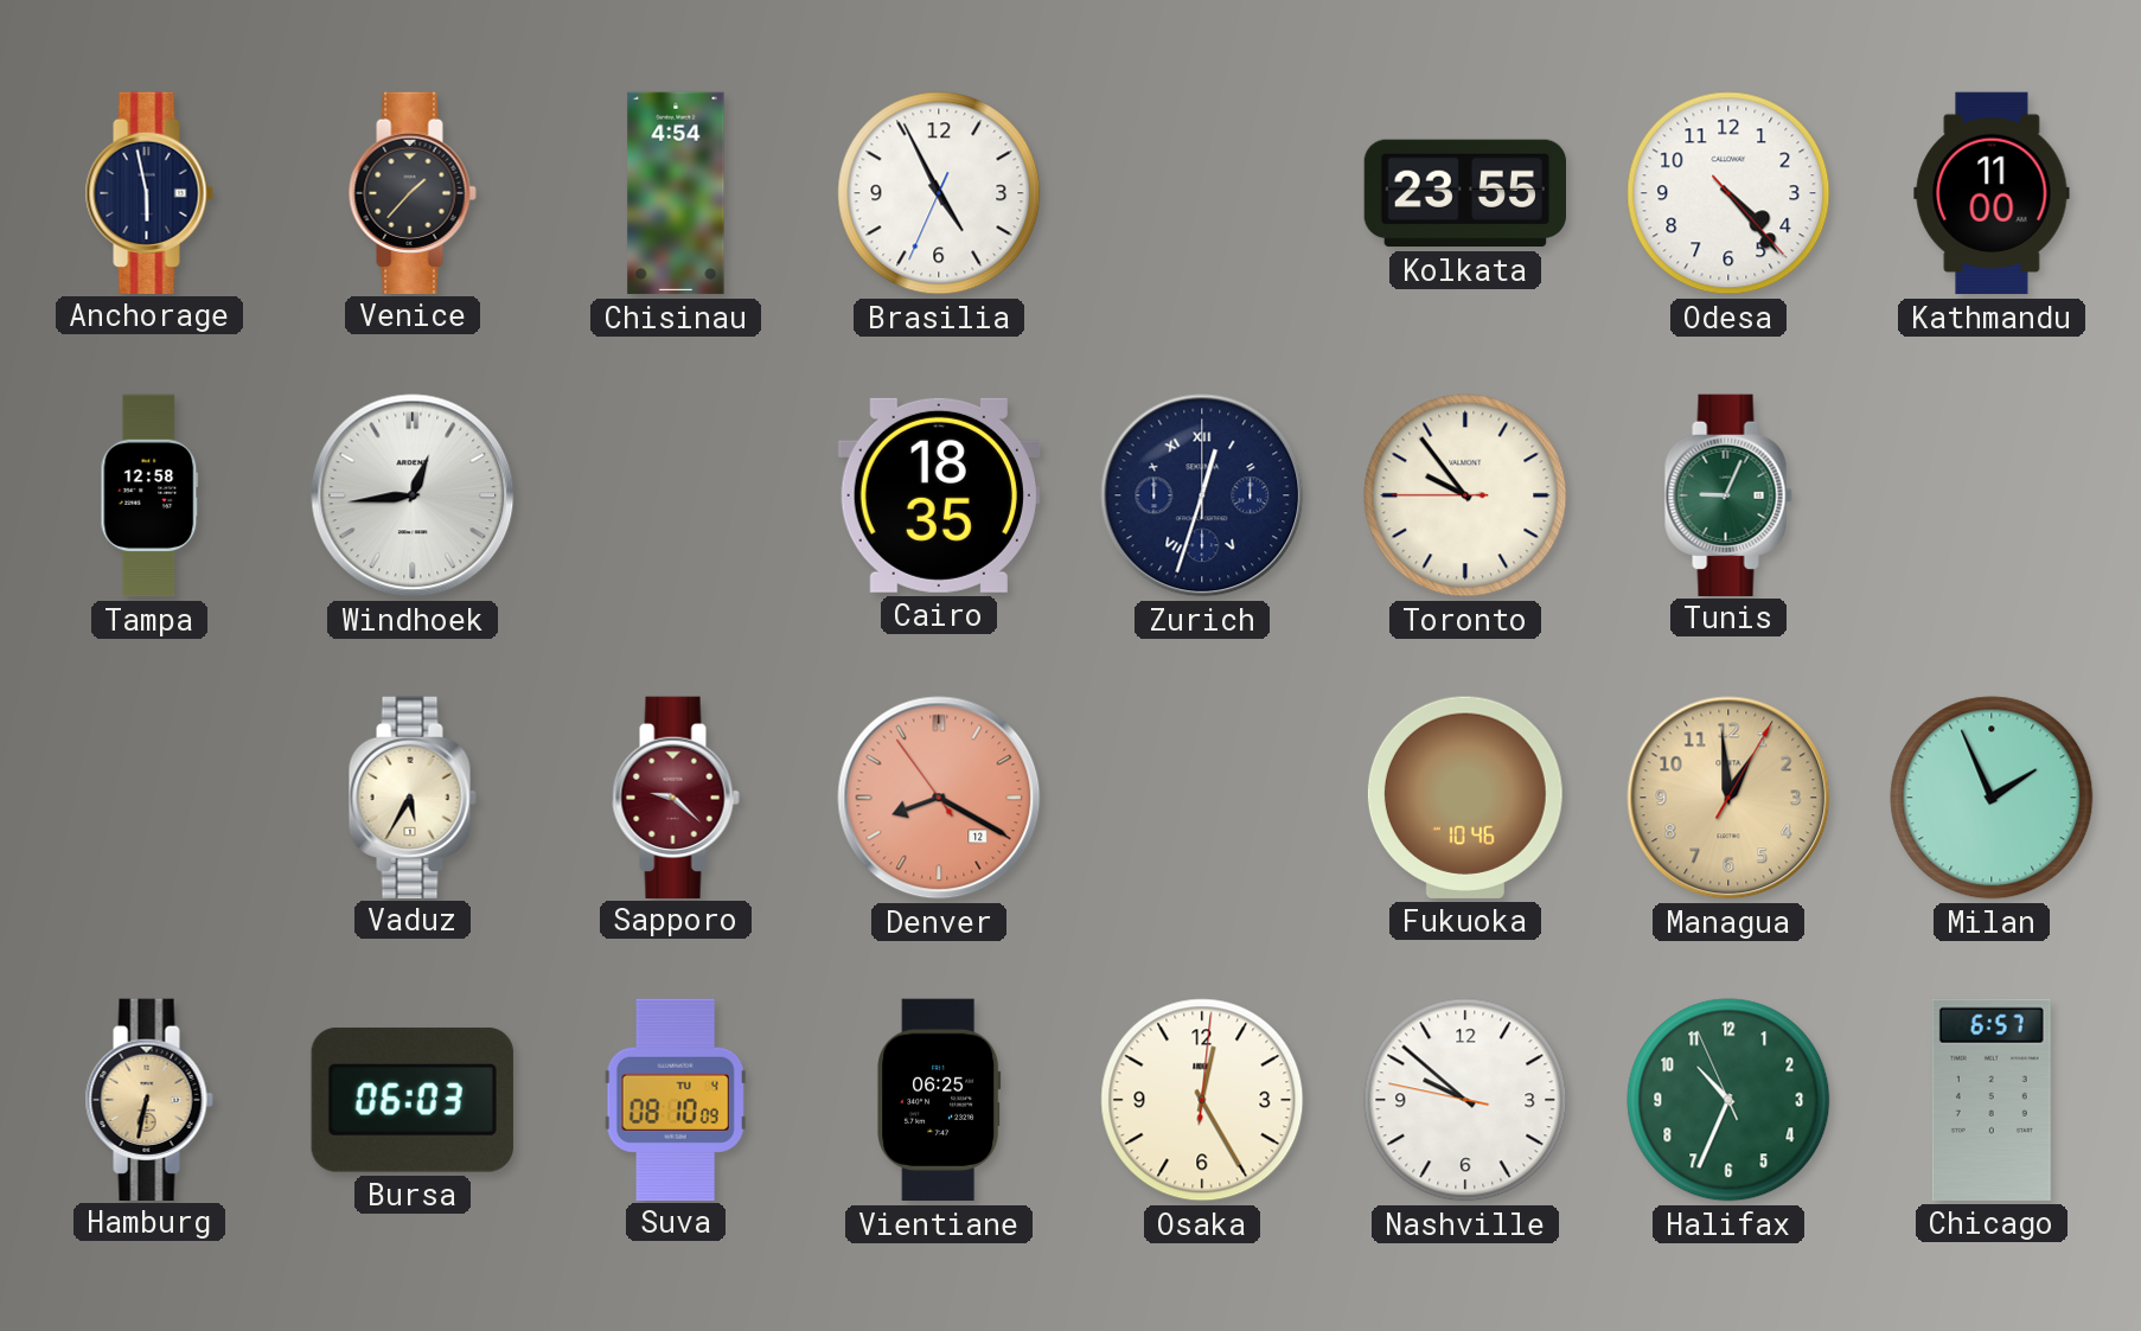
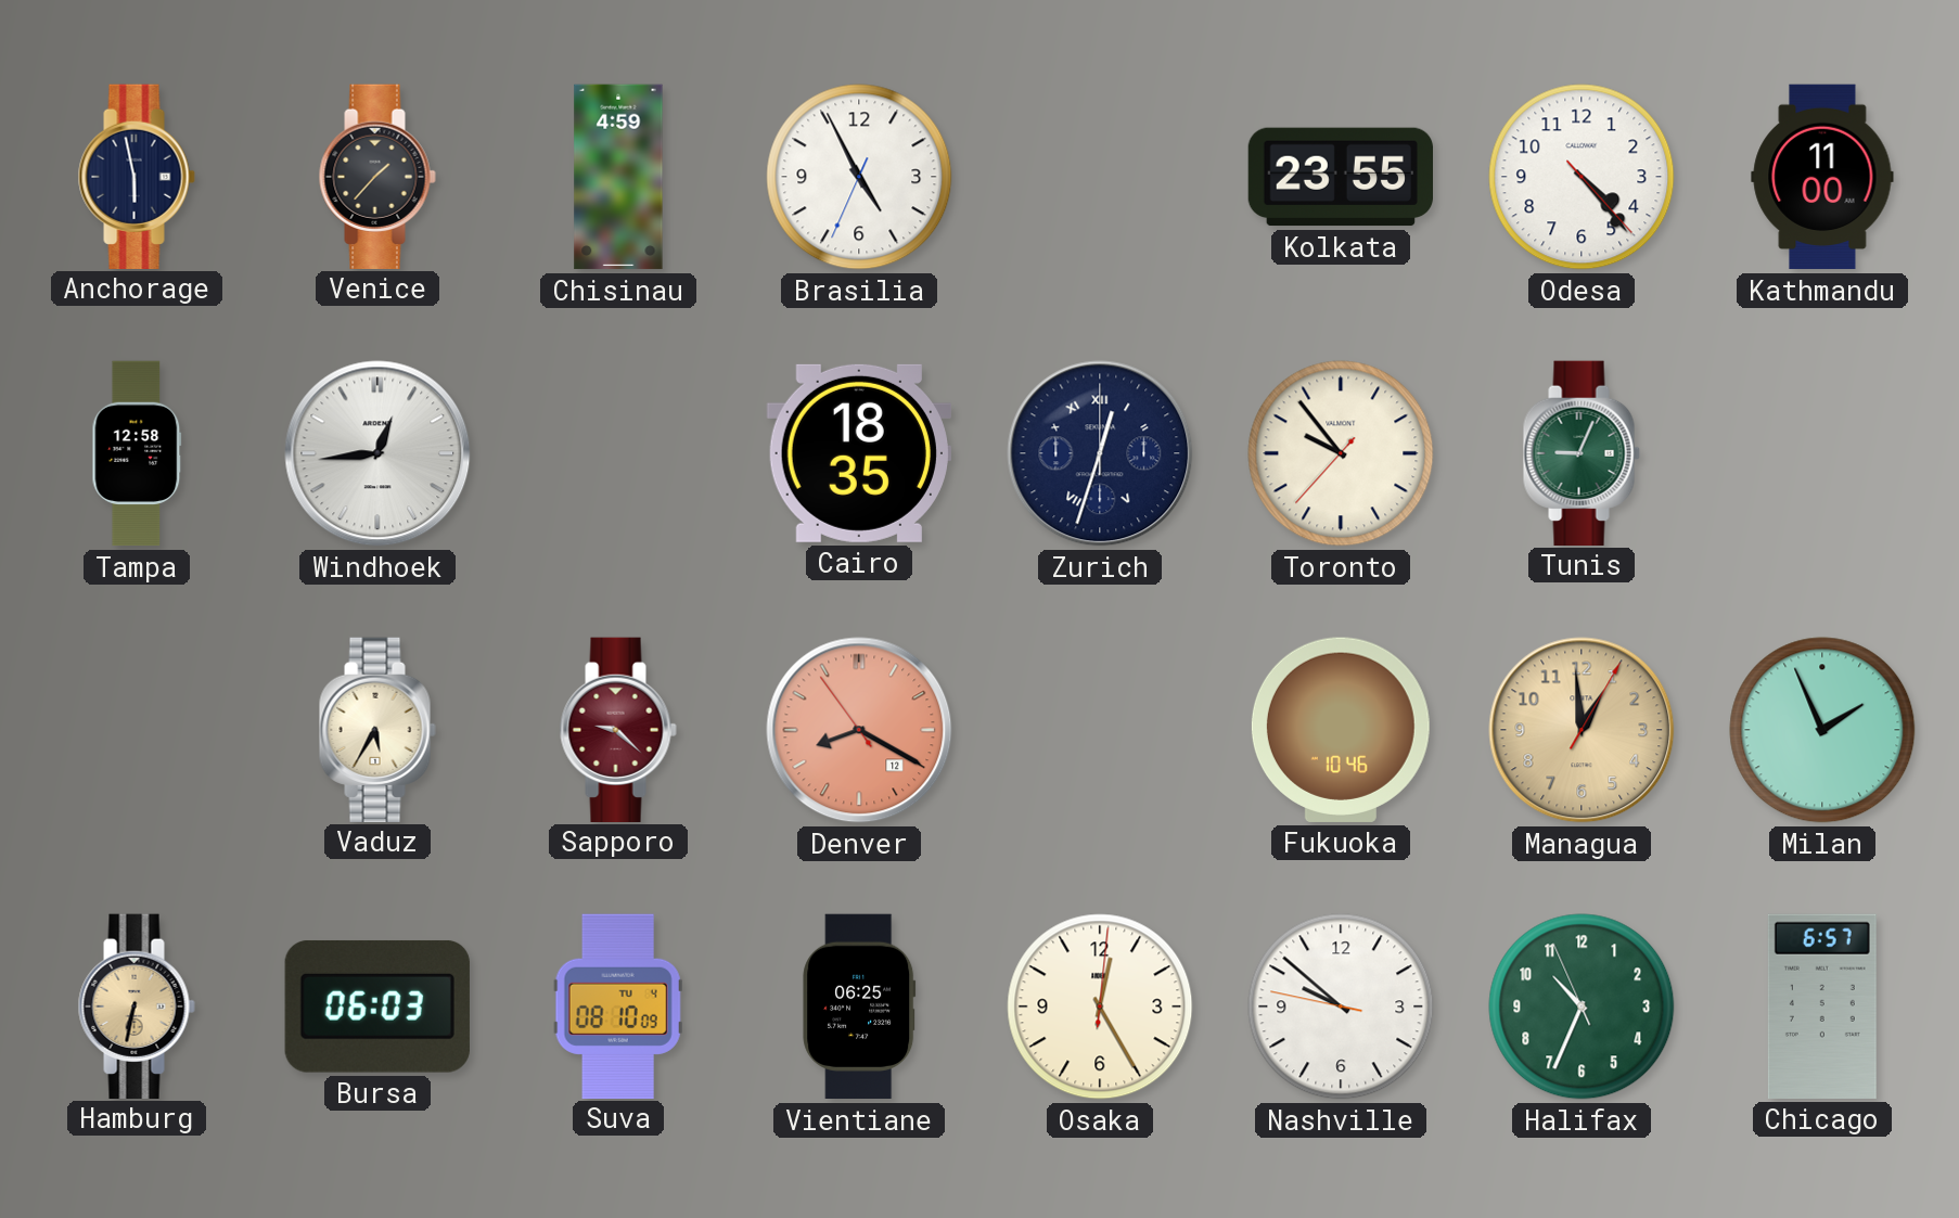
Chisinau: 4:54 -> 4:59 (618, 177)
Toronto: 9:53:45 -> 9:53:37 (1341, 453)
